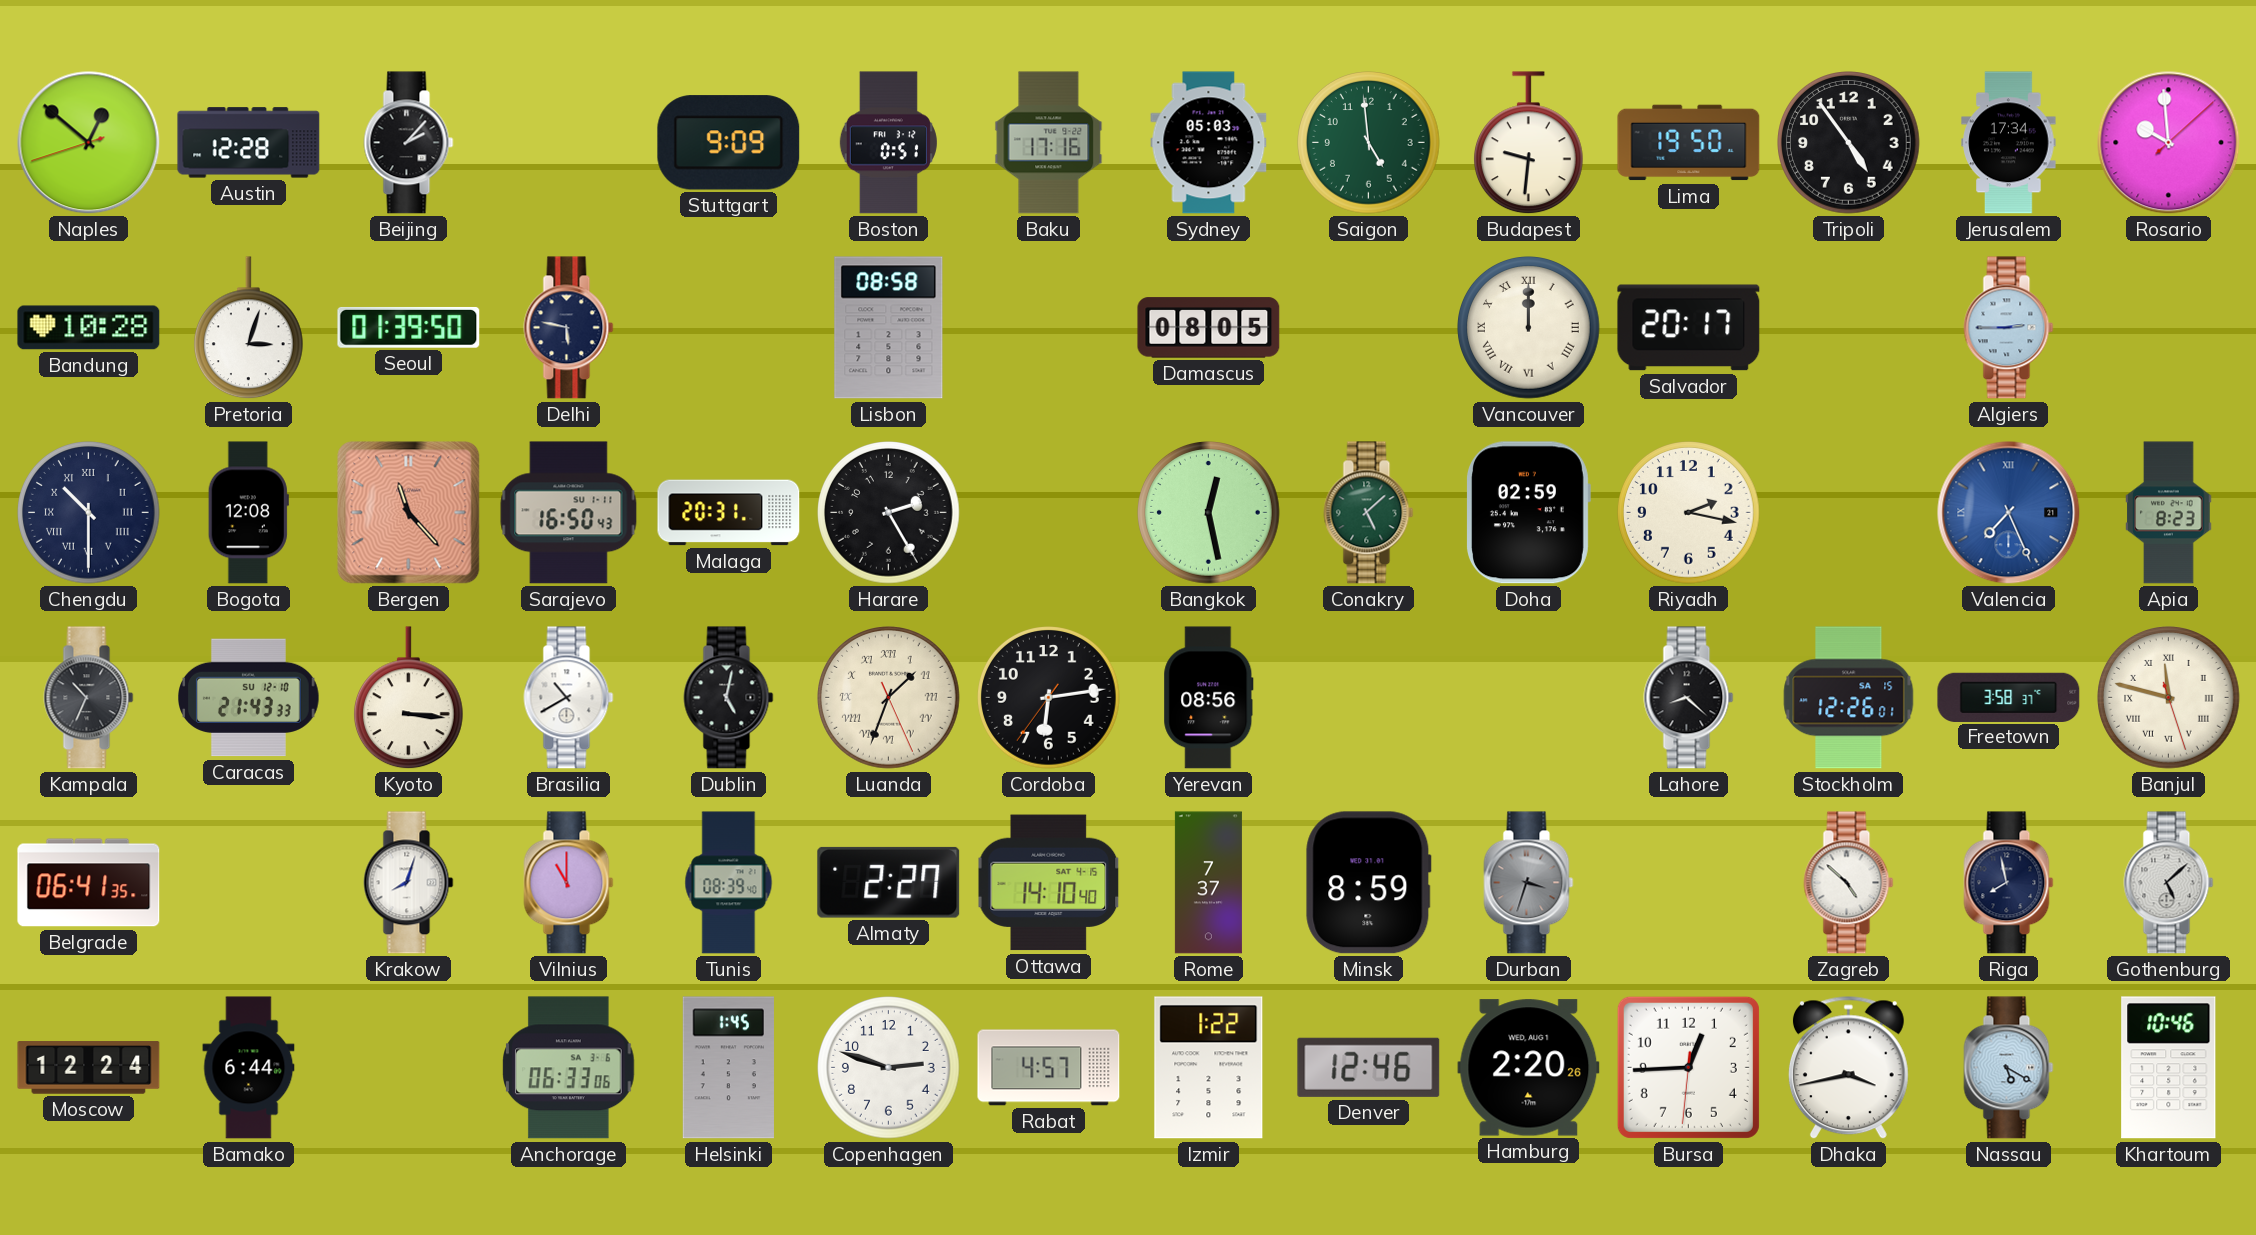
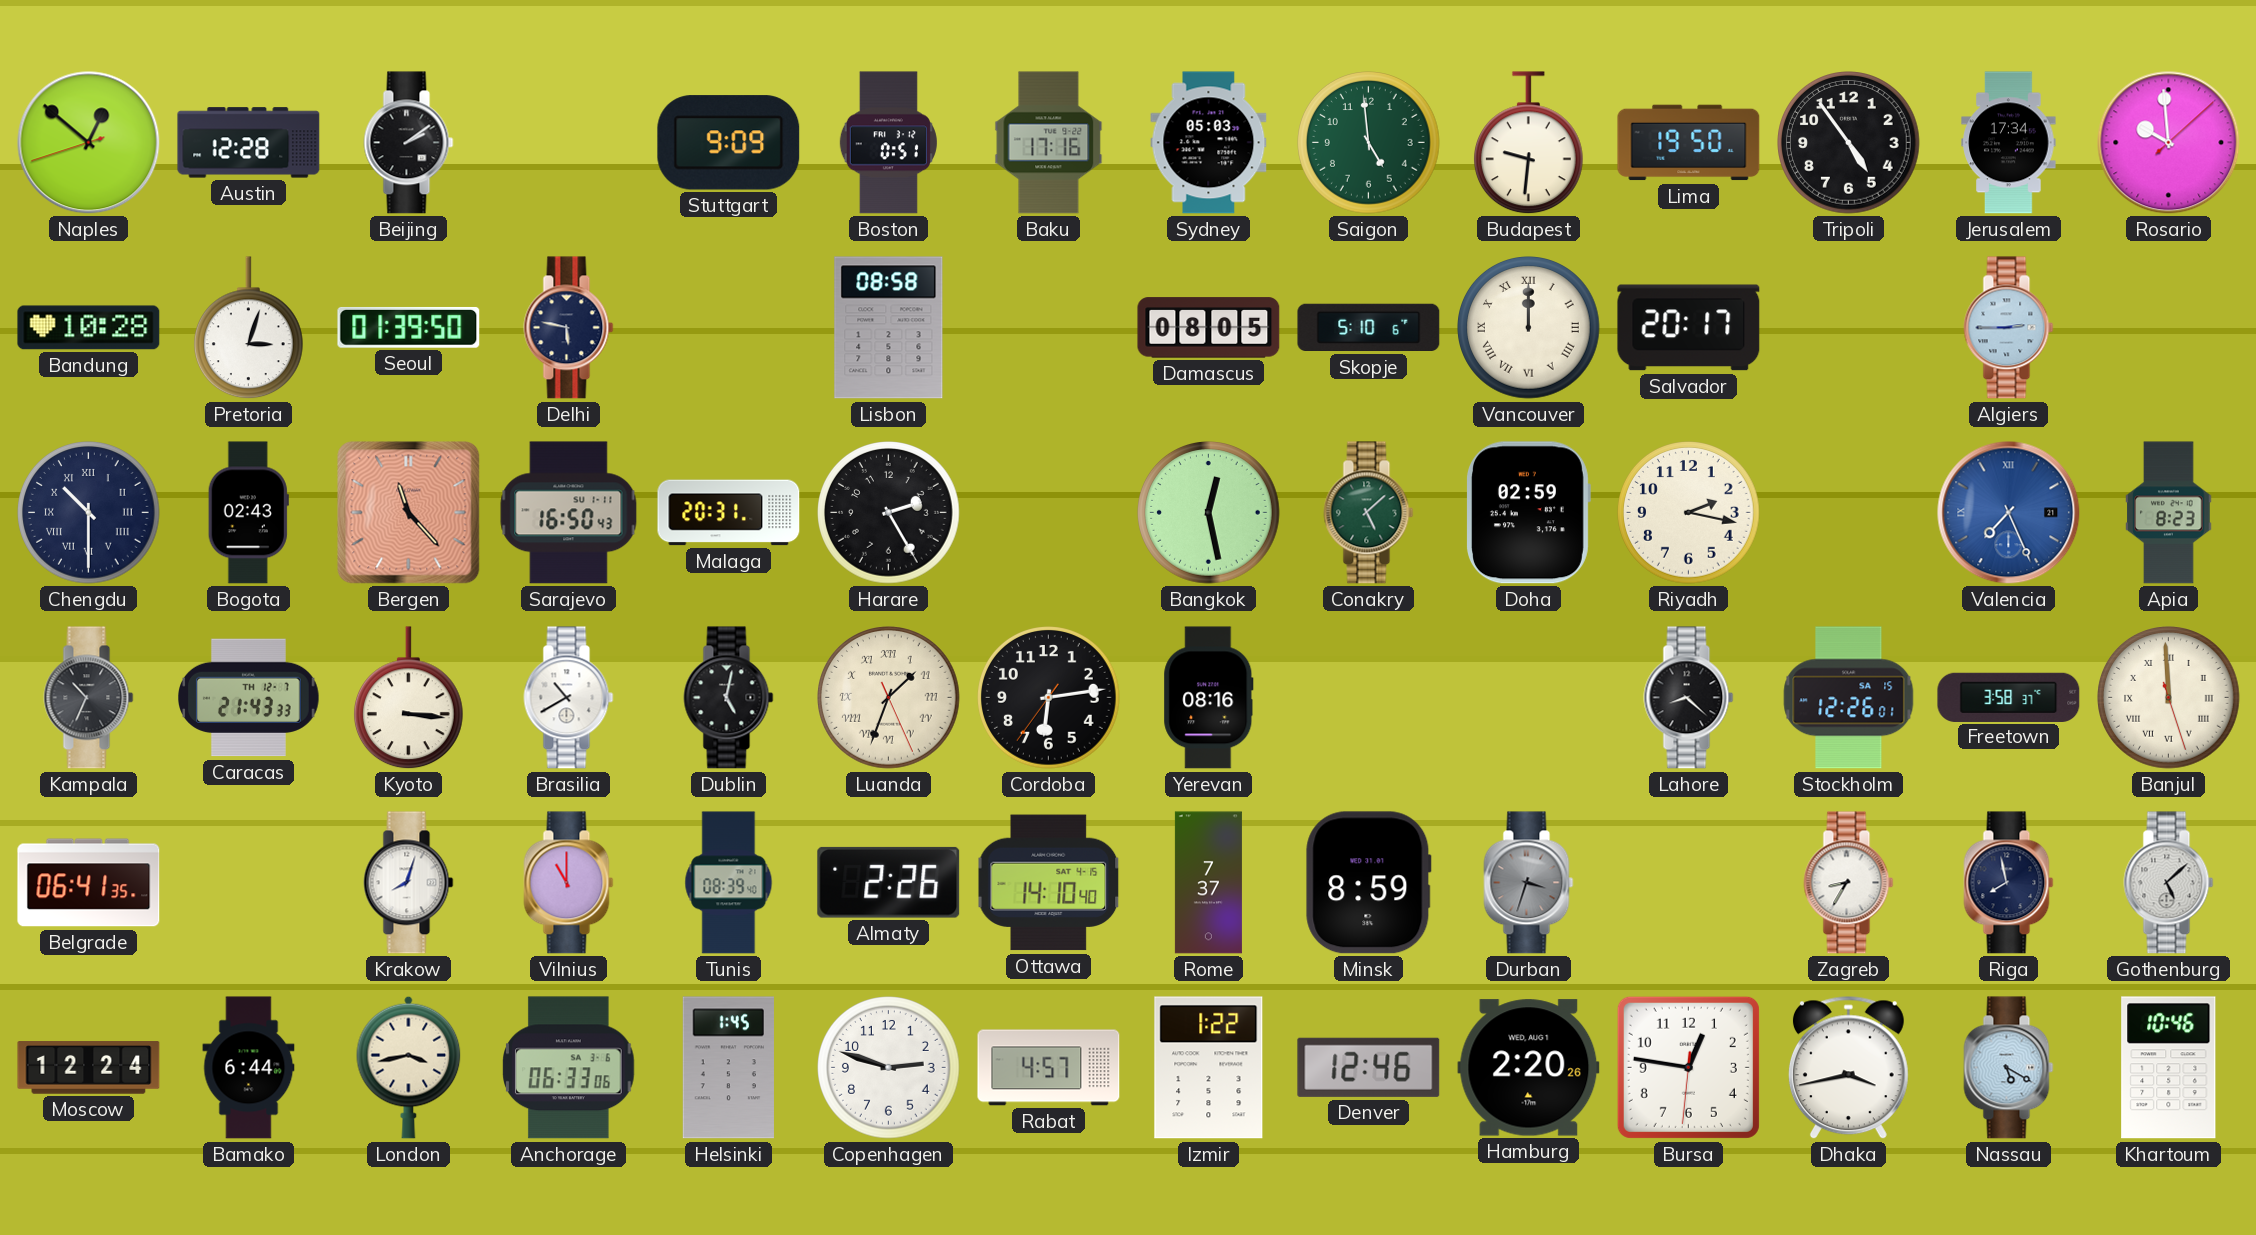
Beijing: 2:07 -> 2:09 (409, 143)
Skopje: none -> 5:10 (1369, 328)
Bogota: 12:08 -> 02:43 (248, 513)
Caracas date: SU 12-10 -> TH 12-7 (249, 698)
Yerevan: 08:56 -> 08:16 (1209, 698)
Banjul: 11:47 -> 11:59 (2169, 698)
Almaty: 2:27 -> 2:26 (889, 882)
Zagreb: 4:52 -> 8:35 (1849, 883)
London: none -> 3:43 (409, 1067)
Bursa: 12:44 -> 12:46 (1688, 1067)
